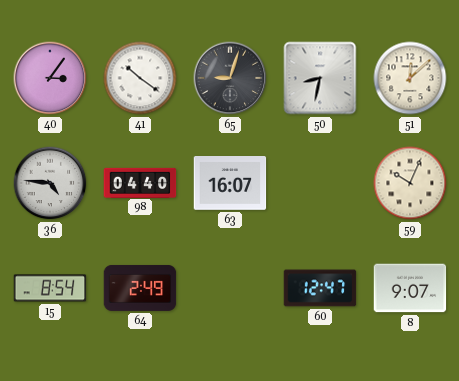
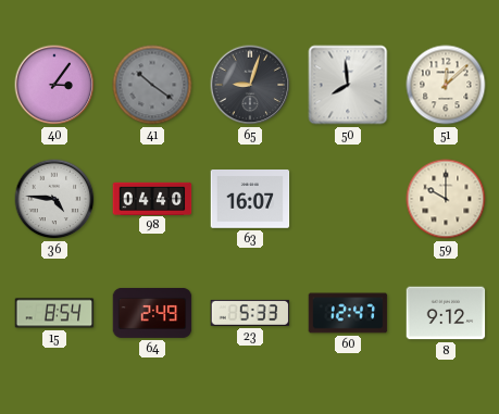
41 dial: white -> grey (152, 85)
50: 8:32 -> 7:59 (348, 85)
59: 10:04 -> 10:00 (446, 199)
23: none -> 5:33 (250, 313)
8: 9:07 -> 9:12 (446, 313)
